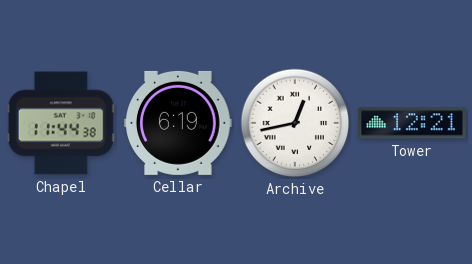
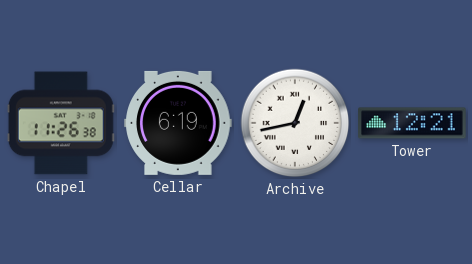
Chapel: 11:44 -> 11:26 (61, 123)
